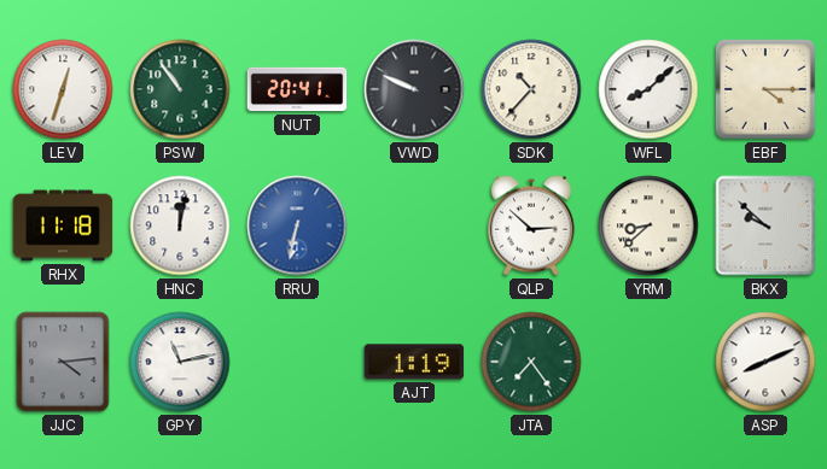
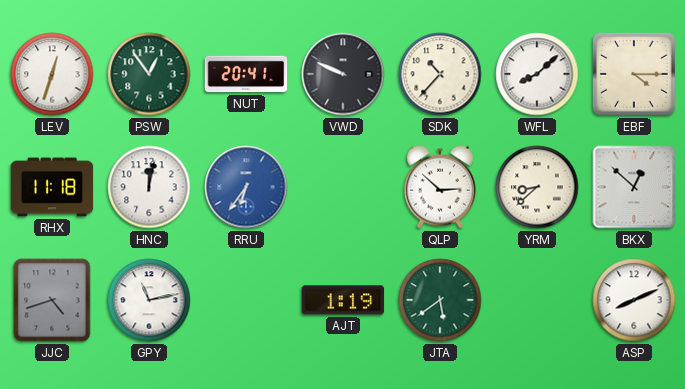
PSW: 10:54 -> 12:54 (149, 74)
RRU: 6:32 -> 6:36 (246, 187)
BKX: 9:52 -> 12:52 (634, 187)
JJC: 4:14 -> 4:42 (52, 300)
JTA: 7:24 -> 5:39 (440, 300)
